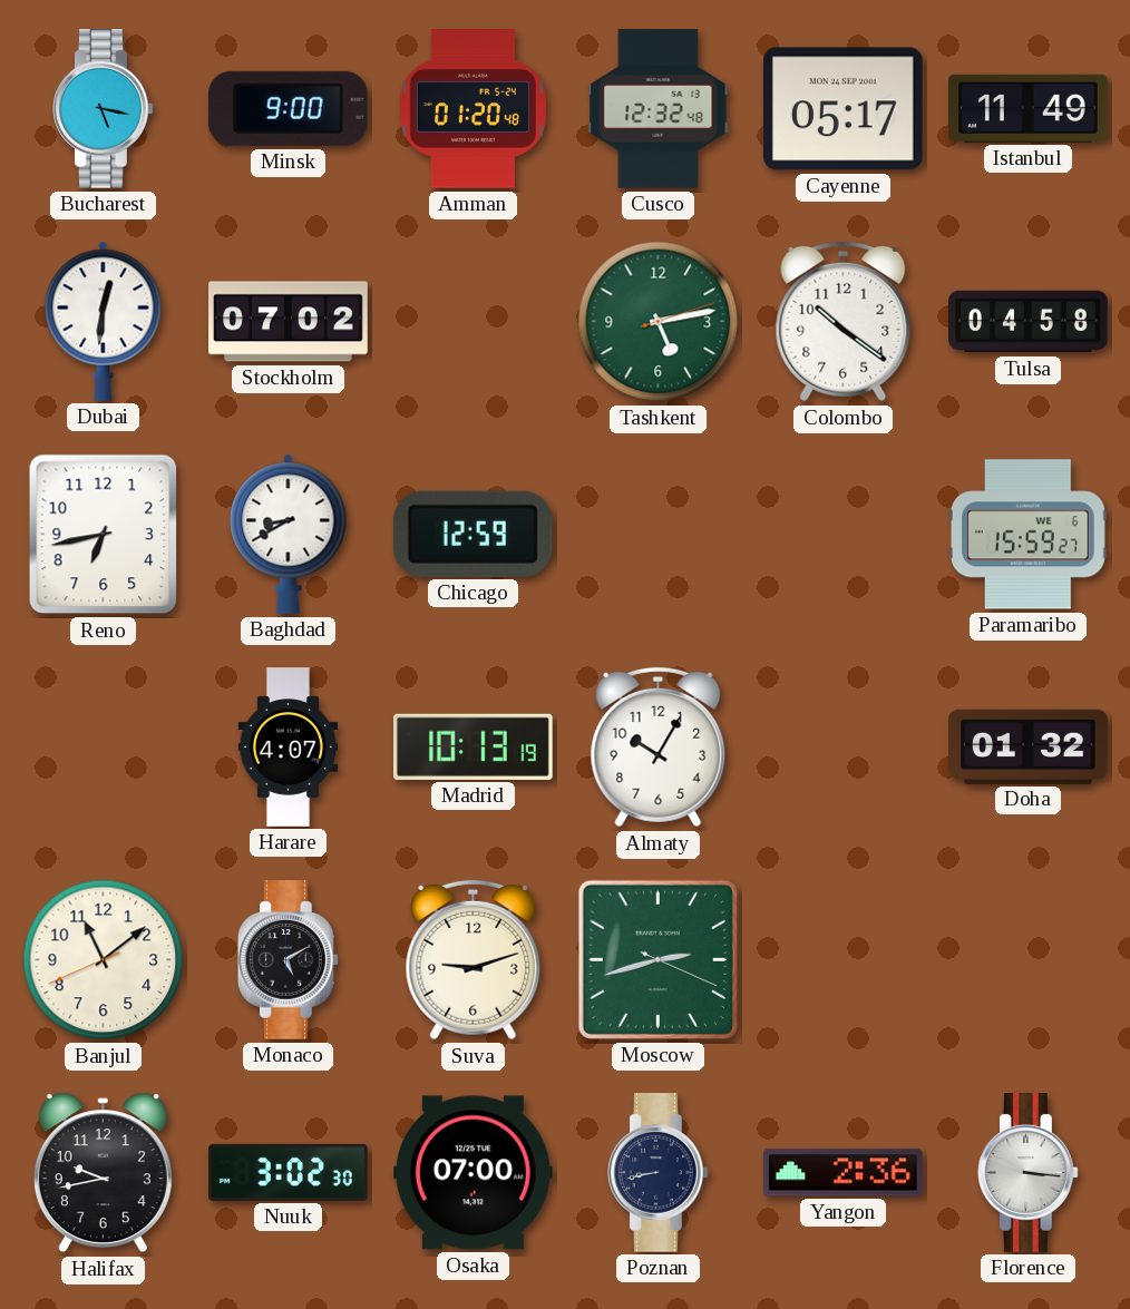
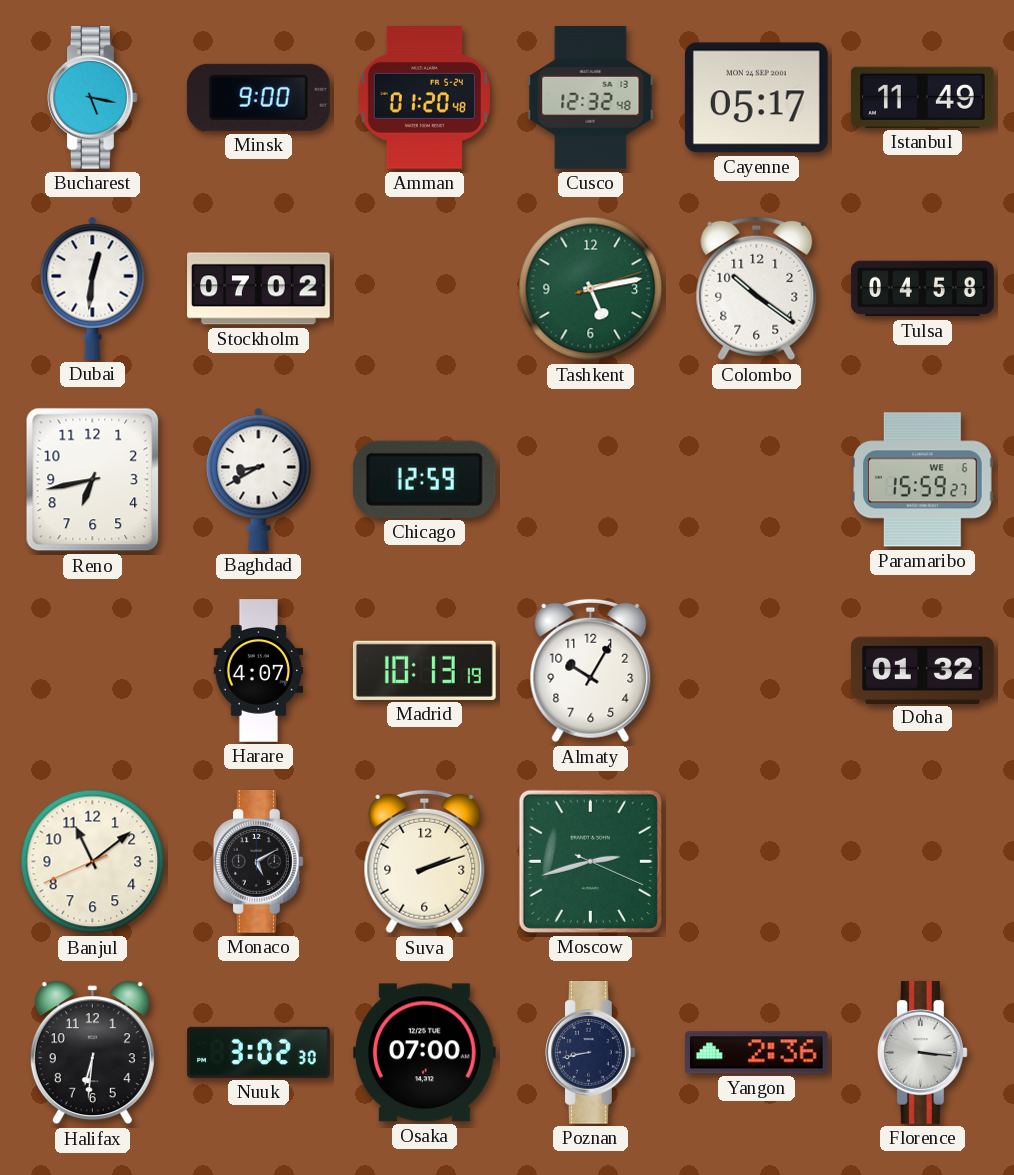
Suva: 9:12 -> 2:12 (425, 862)
Halifax: 9:43 -> 6:31 (92, 1053)
